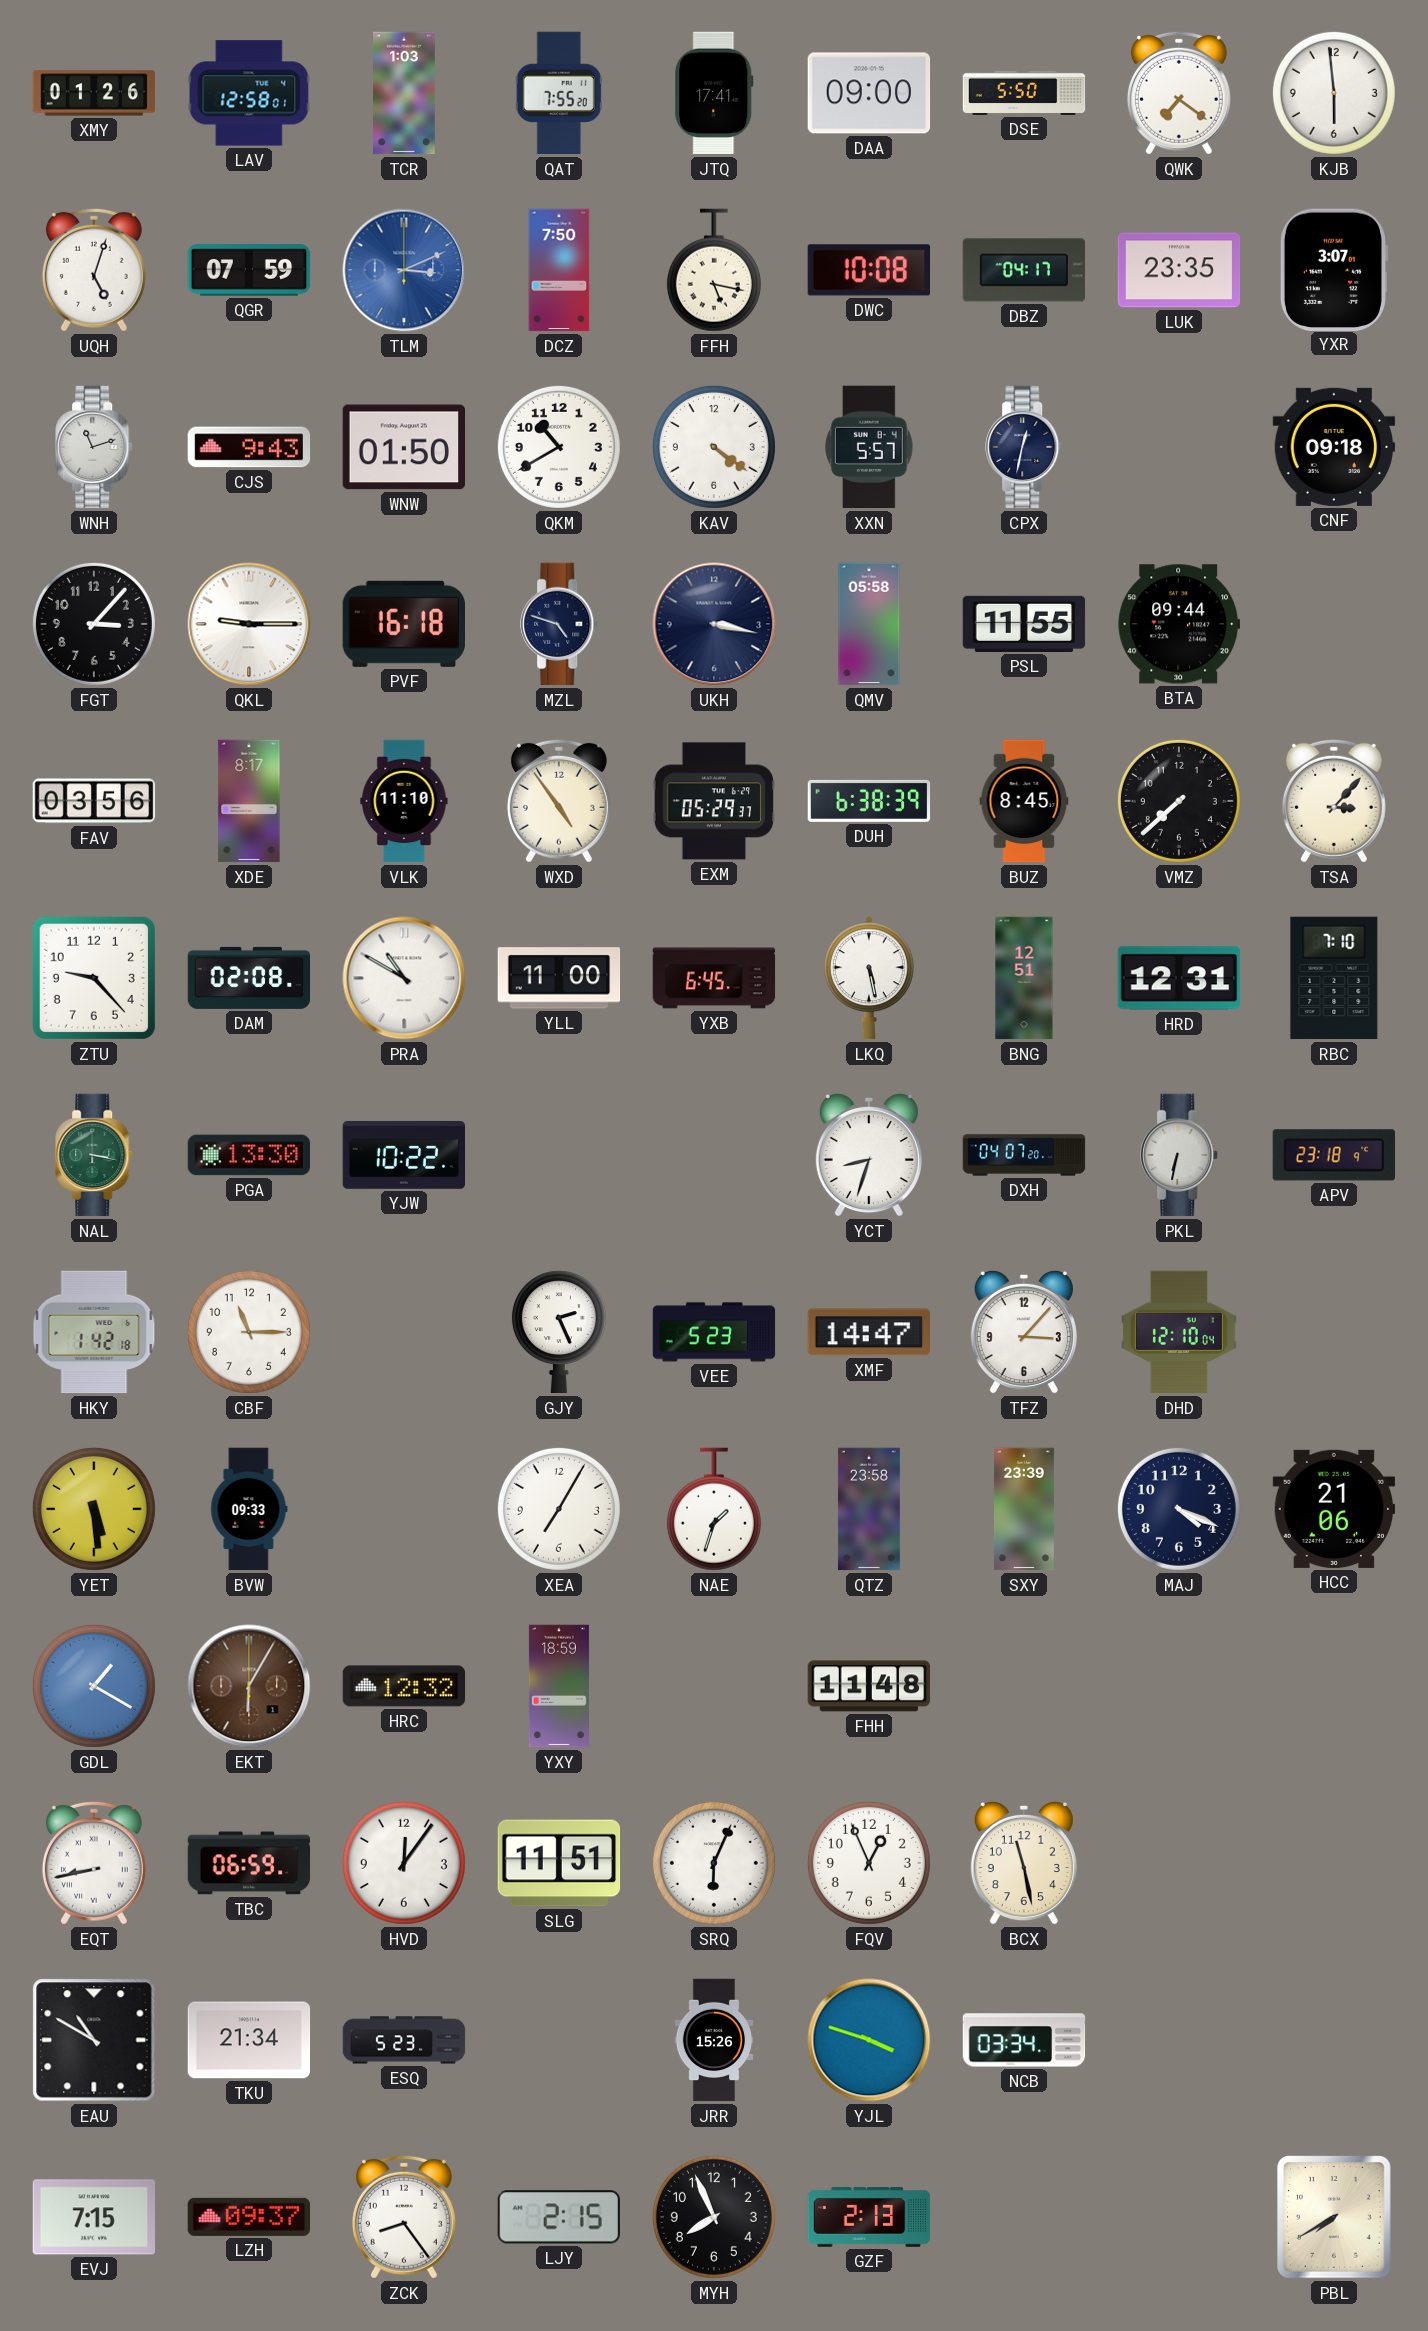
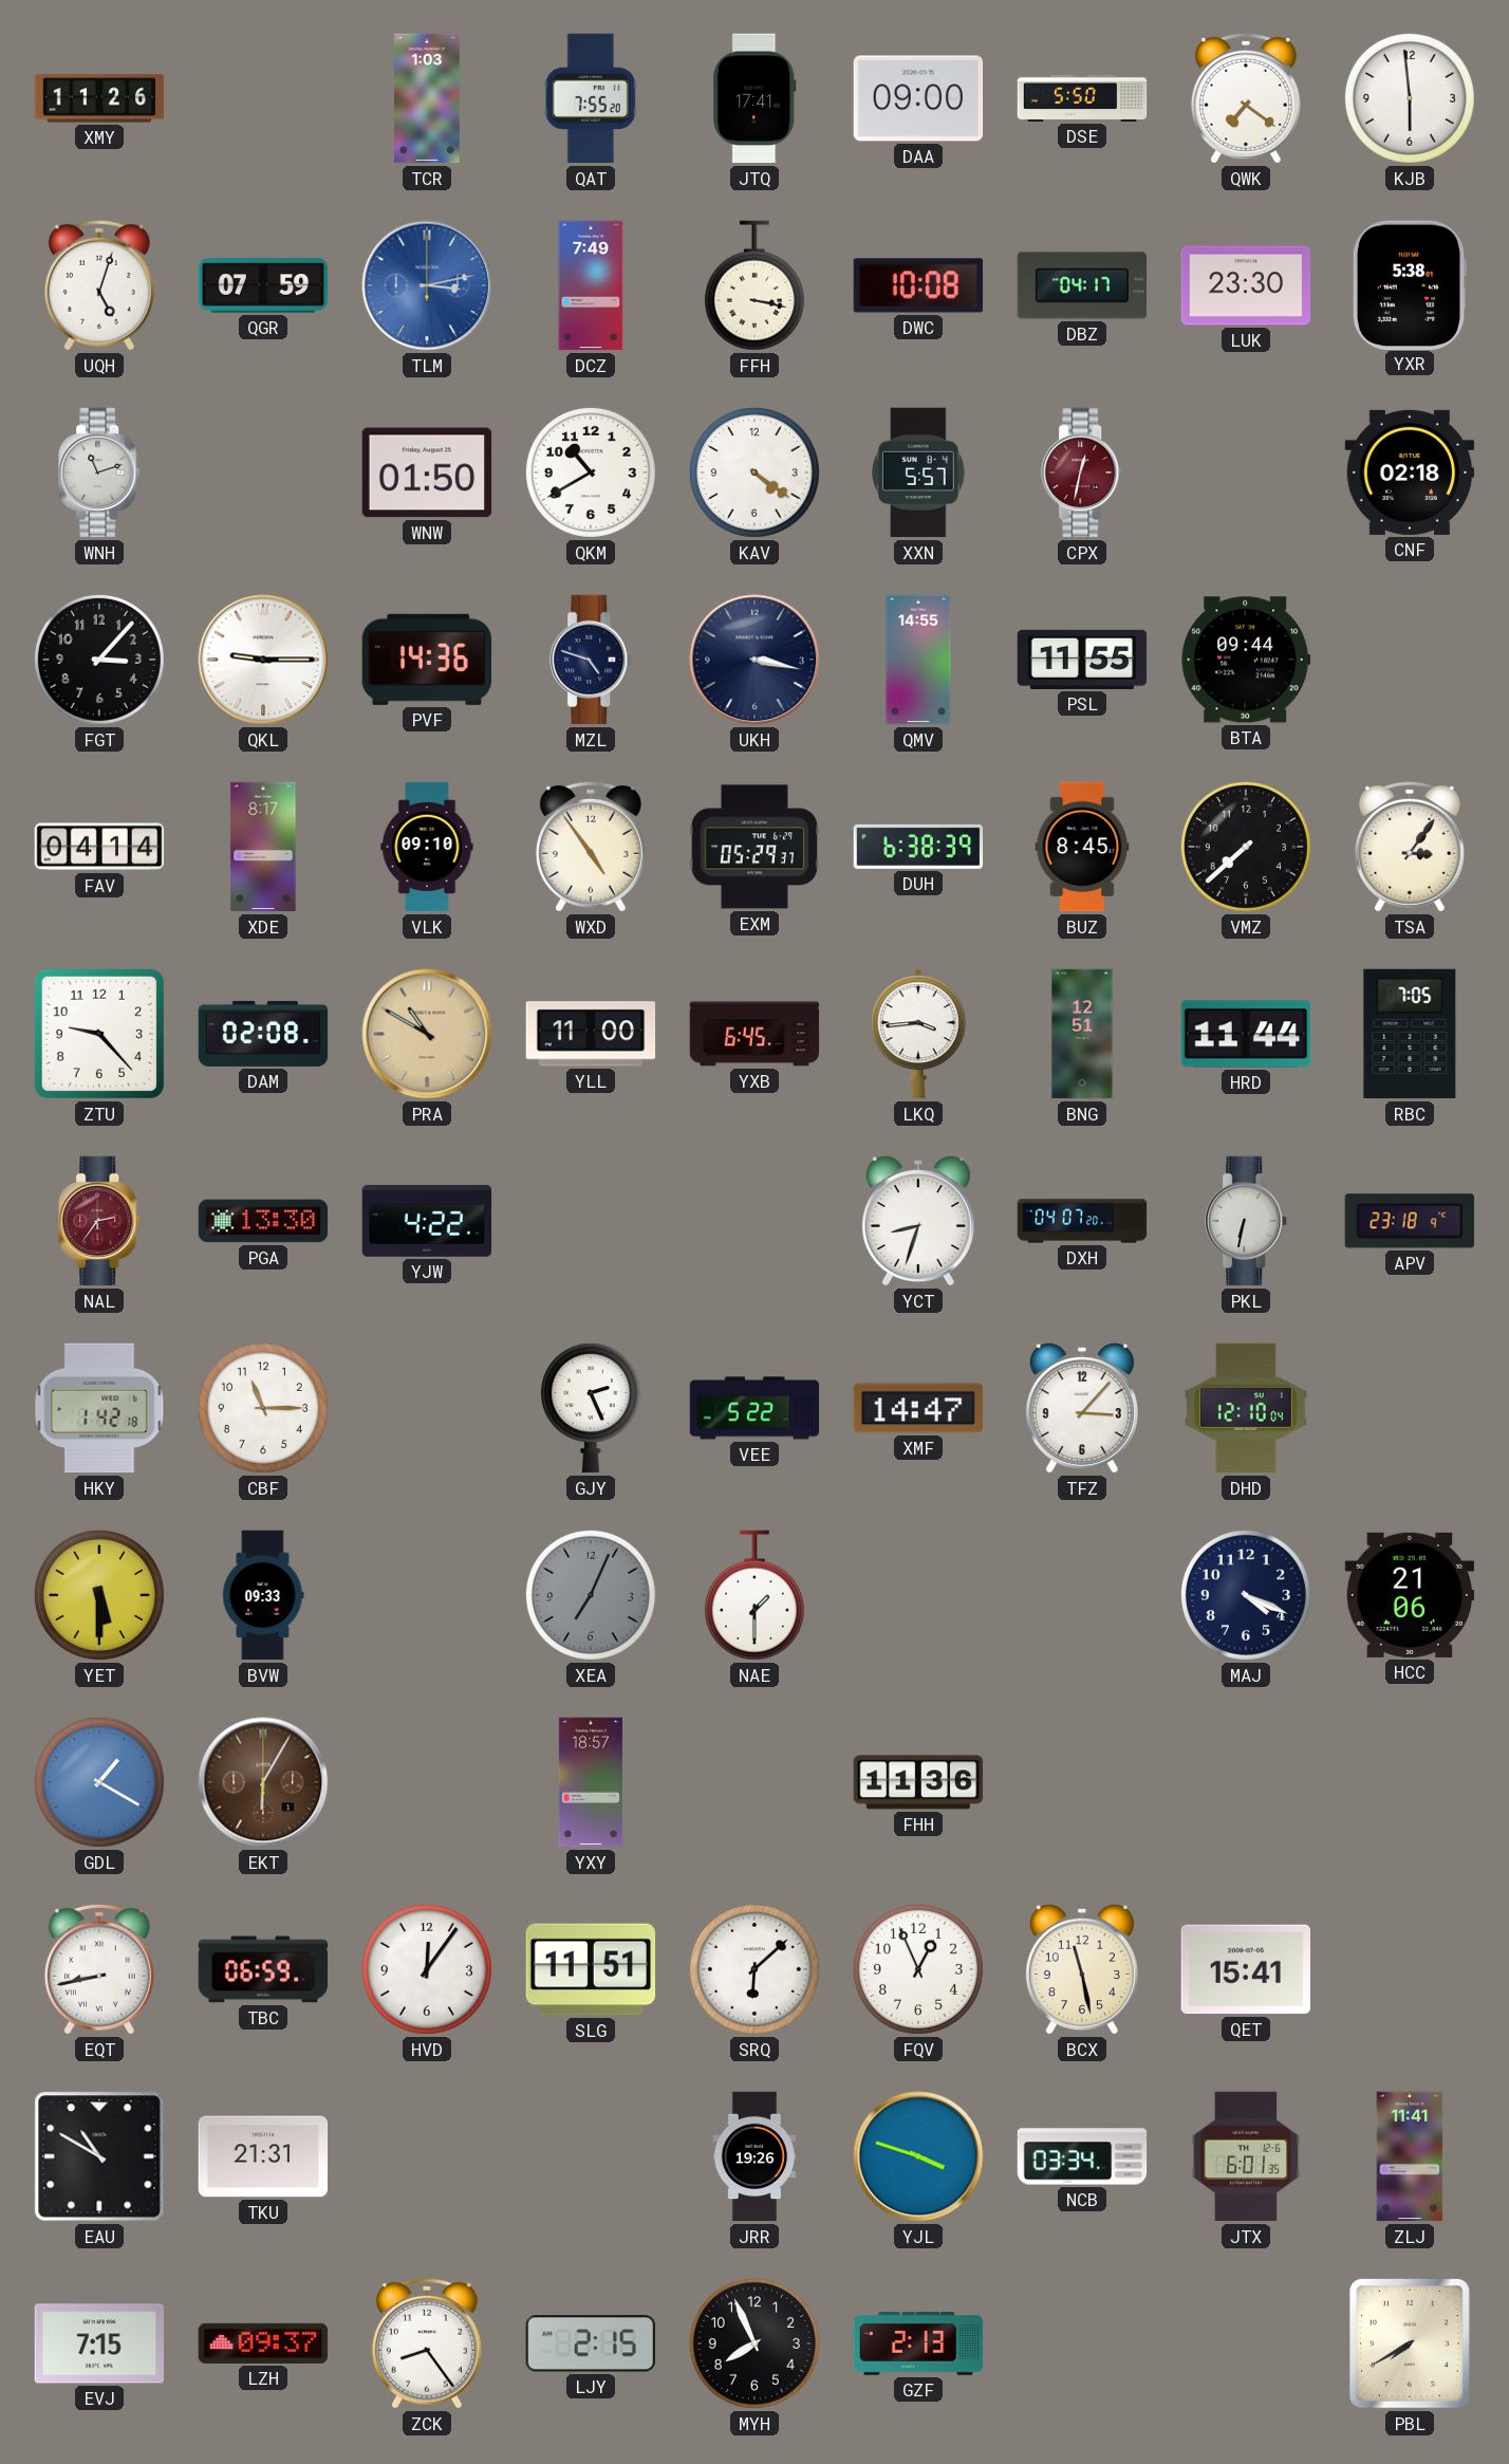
XMY: 01:26 -> 11:26 (99, 98)
LAV: 12:58 -> none (249, 93)
TLM: 3:11 -> 3:13 (427, 285)
DCZ: 7:50 -> 7:49 (591, 285)
FFH: 5:17 -> 3:17 (754, 285)
LUK: 23:35 -> 23:30 (1246, 285)
YXR: 3:07 -> 5:38 (1409, 284)
CJS: 9:43 -> none (249, 447)
CPX dial: navy -> burgundy (1083, 473)
CNF: 09:18 -> 02:18 (1410, 473)
PVF: 16:18 -> 14:36 (426, 660)
QMV: 05:58 -> 14:55 (918, 660)
FAV: 03:56 -> 04:14 (99, 847)
VLK: 11:10 -> 09:10 (427, 847)
TSA: 3:07 -> 3:06 (1410, 847)
PRA dial: white -> champagne (427, 1034)
LKQ: 5:28 -> 3:44 (918, 1034)
HRD: 12:31 -> 11:44 (1246, 1034)
RBC: 7:10 -> 7:05 (1410, 1034)
NAL: 3:17 -> 2:36 (100, 1221)
NAL dial: green -> burgundy (100, 1221)
YJW: 10:22 -> 4:22 (427, 1221)
VEE: 5:23 -> 5:22 (754, 1408)
YET: 5:29 -> 5:30 (99, 1595)
XEA: 7:05 -> 7:04 (591, 1595)
XEA dial: white -> grey (591, 1595)
NAE: 1:33 -> 1:30 (754, 1595)
QTZ: 23:58 -> none (869, 1509)
SXY: 23:39 -> none (1024, 1509)
HRC: 12:32 -> none (404, 1686)
YXY: 18:59 -> 18:57 (591, 1782)
FHH: 11:48 -> 11:36 (918, 1782)
SRQ: 6:04 -> 6:08 (754, 1969)
QET: none -> 15:41 (1245, 1969)
TKU: 21:34 -> 21:31 (263, 2156)
ESQ: 5:23 -> none (404, 2040)
JRR: 15:26 -> 19:26 (754, 2156)
JTX: none -> 6:01 (1246, 2156)
ZLJ: none -> 11:41 (1410, 2156)
